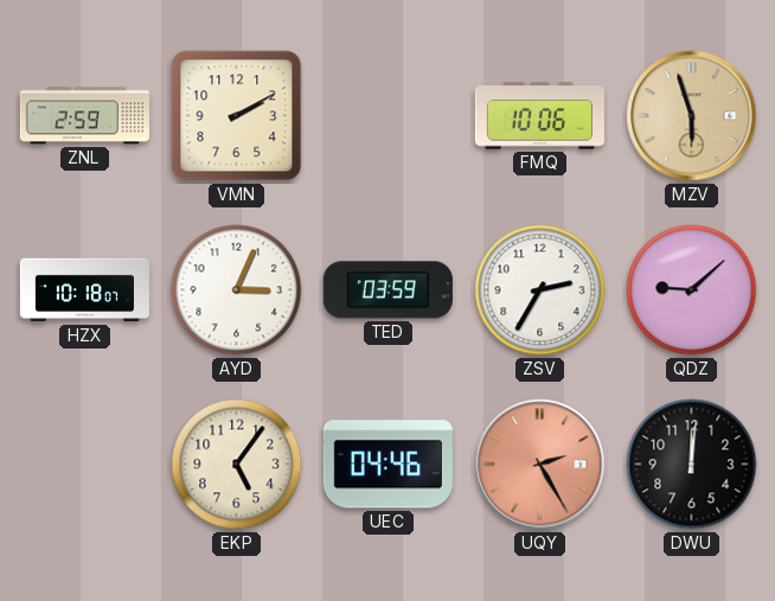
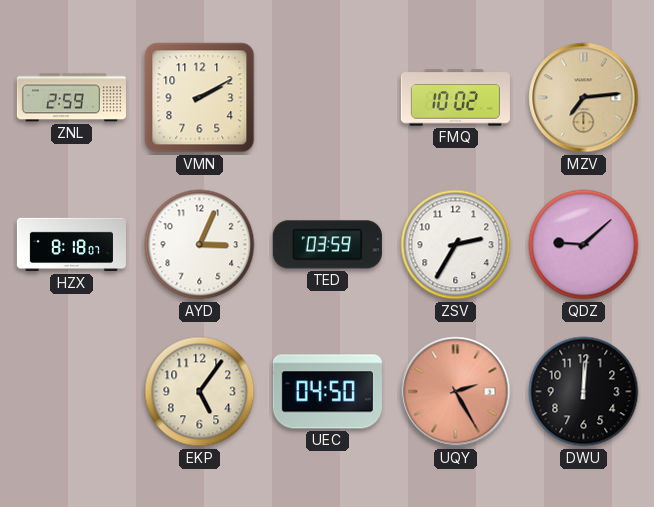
FMQ: 10:06 -> 10:02 (455, 98)
MZV: 5:57 -> 7:14 (584, 98)
HZX: 10:18 -> 8:18 (71, 245)
UEC: 04:46 -> 04:50 (327, 392)
